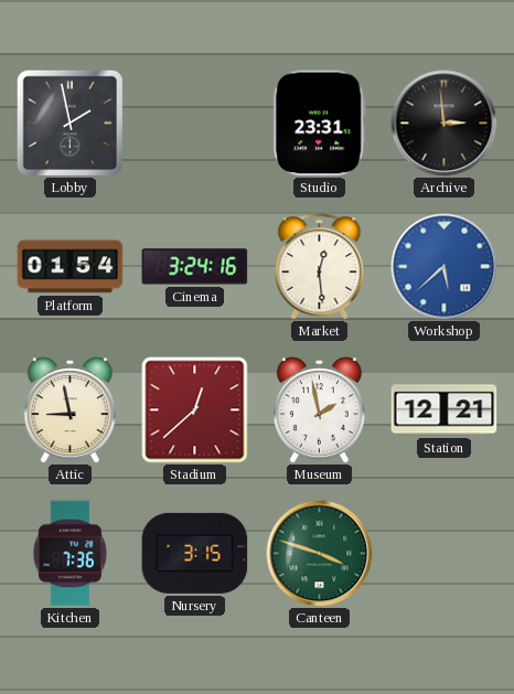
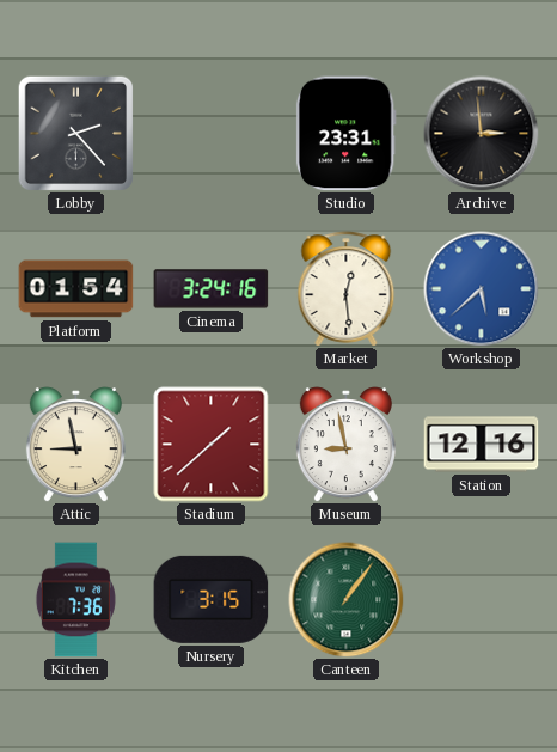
Lobby: 1:58 -> 2:23 (75, 133)
Stadium: 12:38 -> 1:38 (212, 445)
Museum: 1:58 -> 8:58 (345, 445)
Station: 12:21 -> 12:16 (482, 445)
Canteen: 3:48 -> 1:06 (347, 600)
